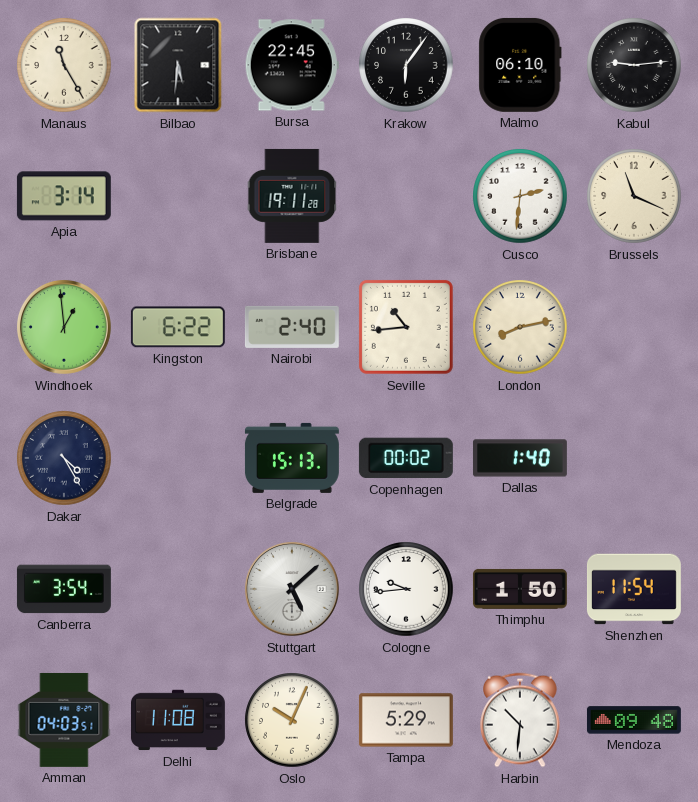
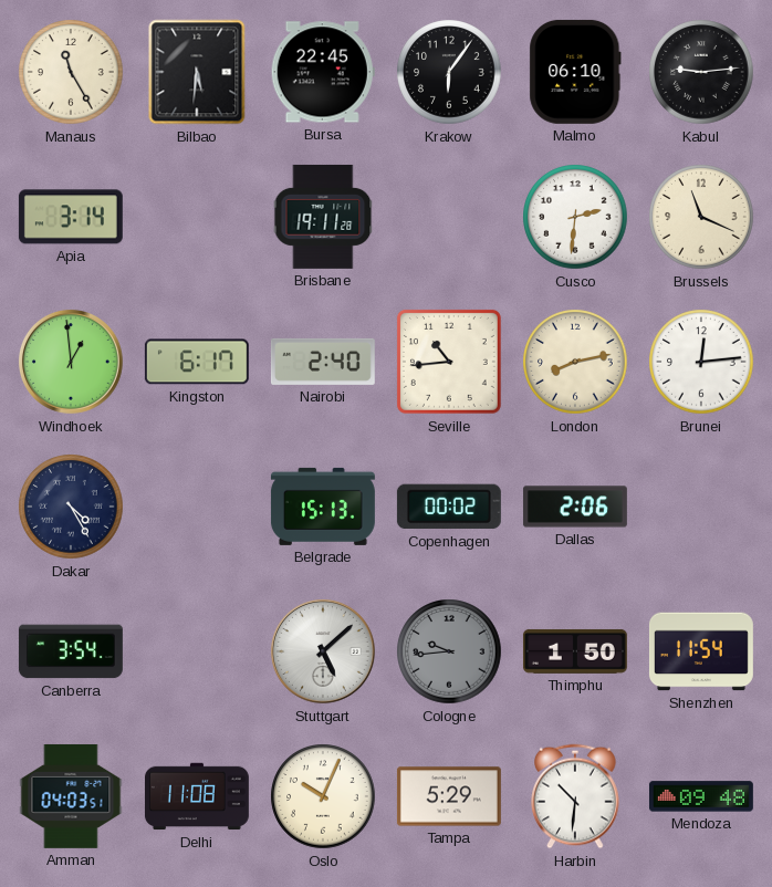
Kingston: 6:22 -> 6:17 (197, 362)
Brunei: none -> 12:14 (701, 362)
Dallas: 1:40 -> 2:06 (575, 507)
Cologne dial: white -> grey (449, 651)
